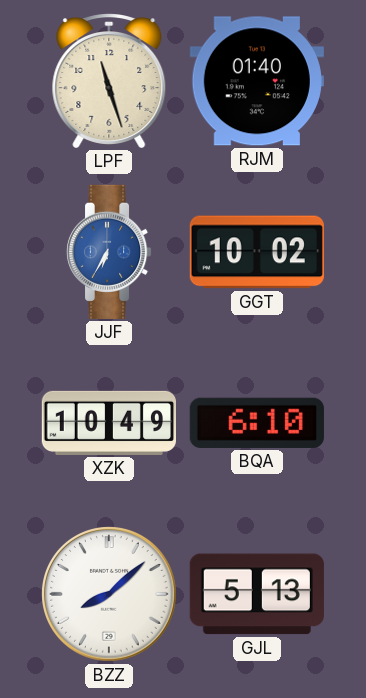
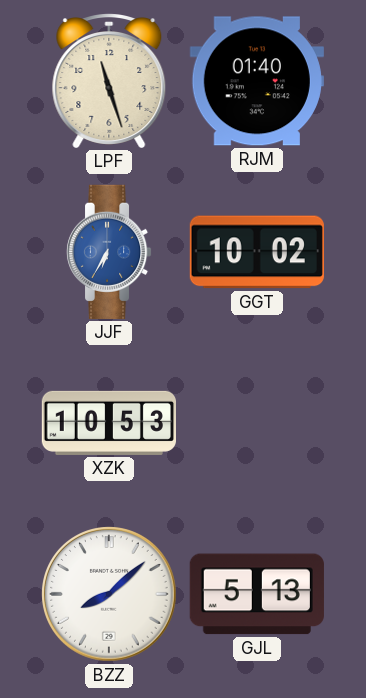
XZK: 10:49 -> 10:53 (108, 423)
BQA: 6:10 -> none (257, 423)
